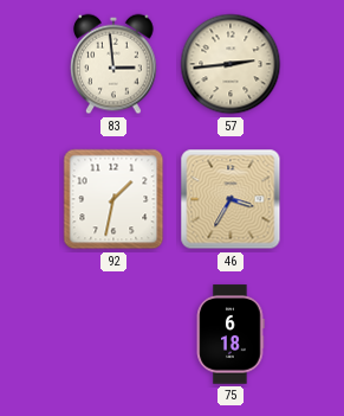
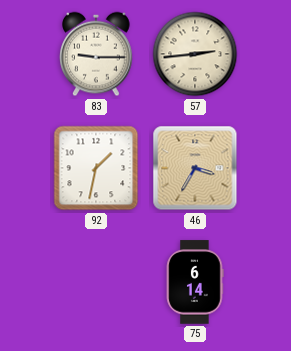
83: 2:59 -> 9:15 (96, 54)
75: 6:18 -> 6:14 (195, 282)
